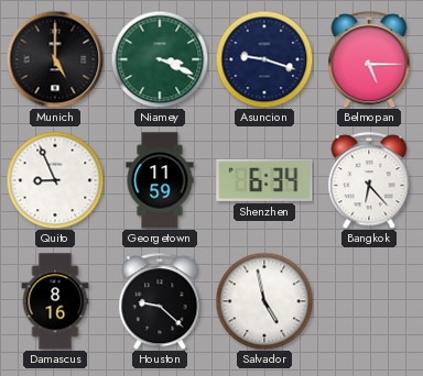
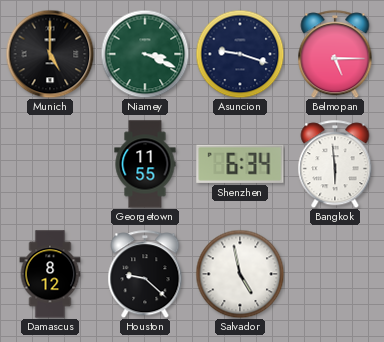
Quito: 8:56 -> none (55, 180)
Georgetown: 11:59 -> 11:55 (145, 164)
Bangkok: 6:23 -> 5:59 (335, 164)
Damascus: 8:16 -> 8:12 (50, 274)
